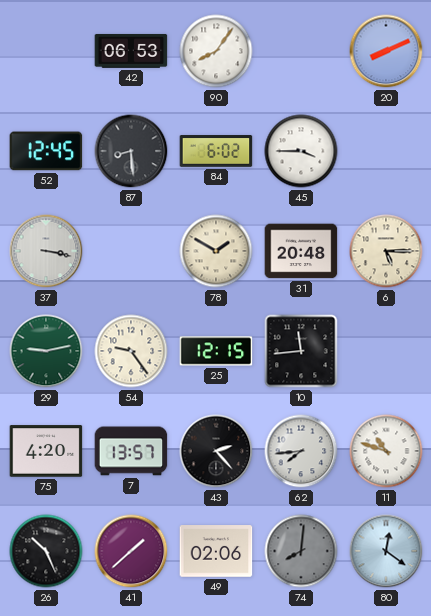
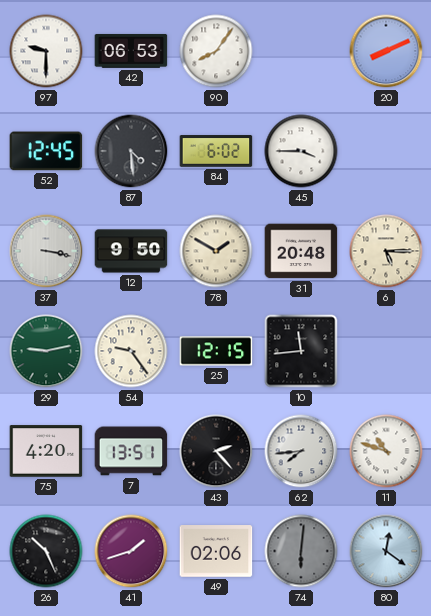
97: none -> 9:30 (46, 51)
87: 8:29 -> 4:29 (131, 151)
12: none -> 9:50 (131, 251)
7: 13:57 -> 13:51 (131, 451)
41: 1:38 -> 1:42 (131, 551)
74: 8:01 -> 6:01 (301, 551)
